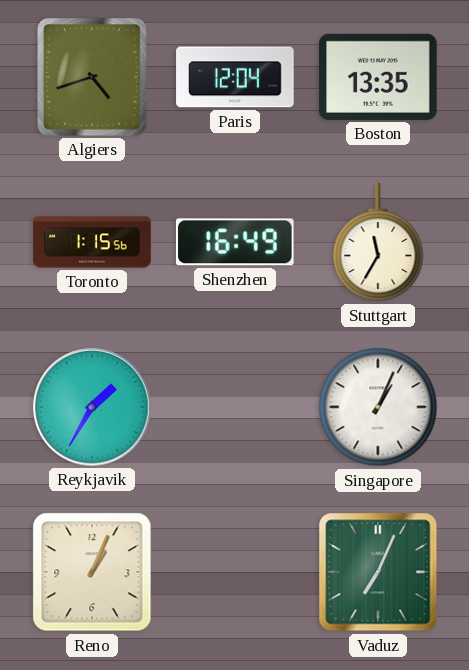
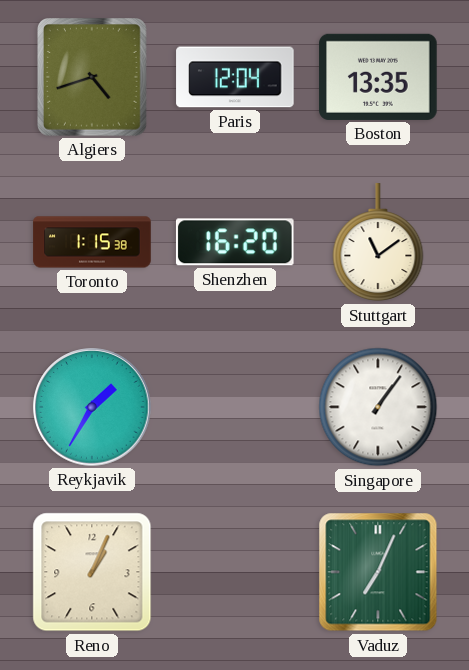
Toronto: 1:15:56 -> 1:15:38 (92, 242)
Shenzhen: 16:49 -> 16:20 (235, 242)
Stuttgart: 11:35 -> 11:09 (378, 243)
Singapore: 1:04 -> 1:06 (378, 407)
